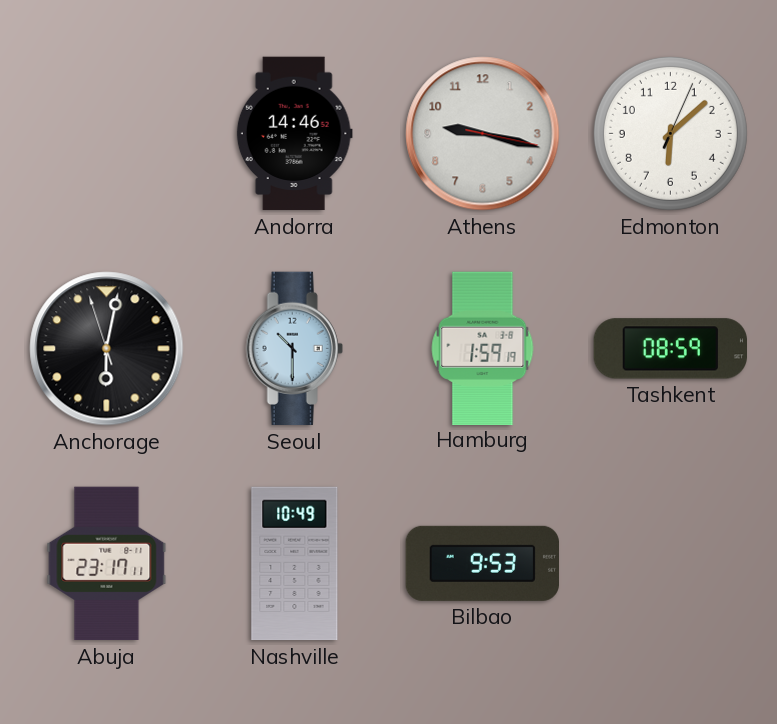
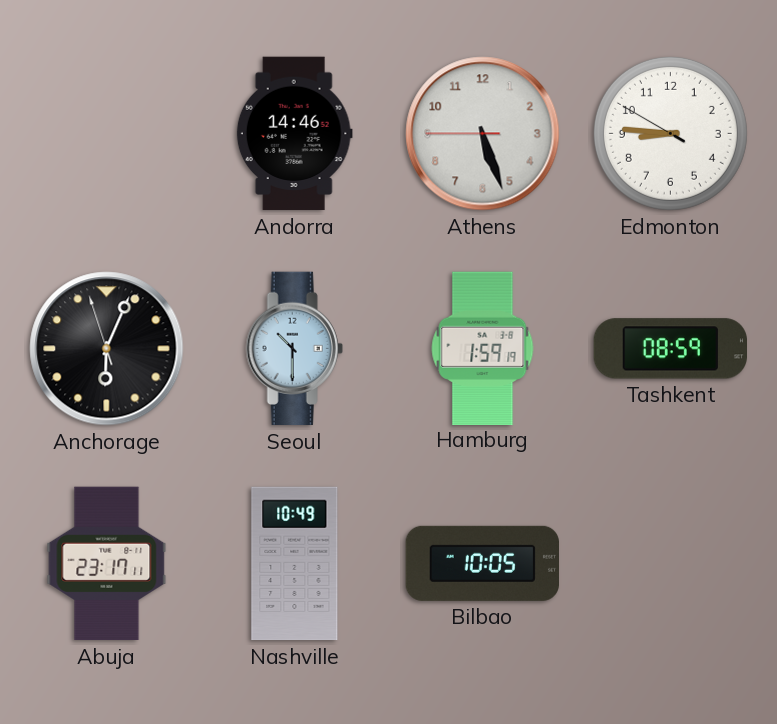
Athens: 9:17 -> 5:26 (483, 134)
Edmonton: 6:08 -> 8:45 (670, 133)
Anchorage: 6:01 -> 6:03 (107, 349)
Bilbao: 9:53 -> 10:05 (482, 563)
